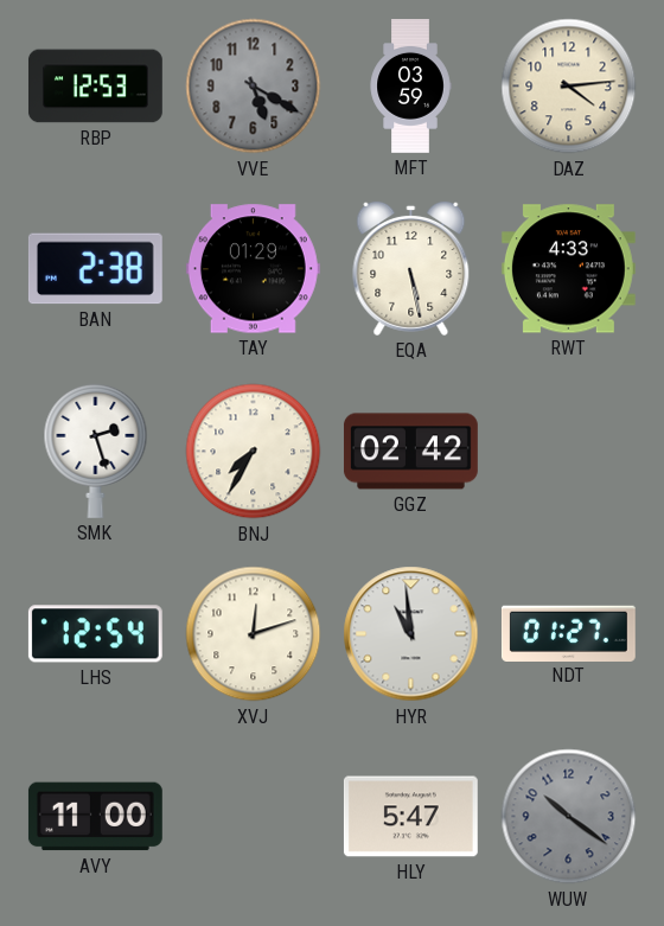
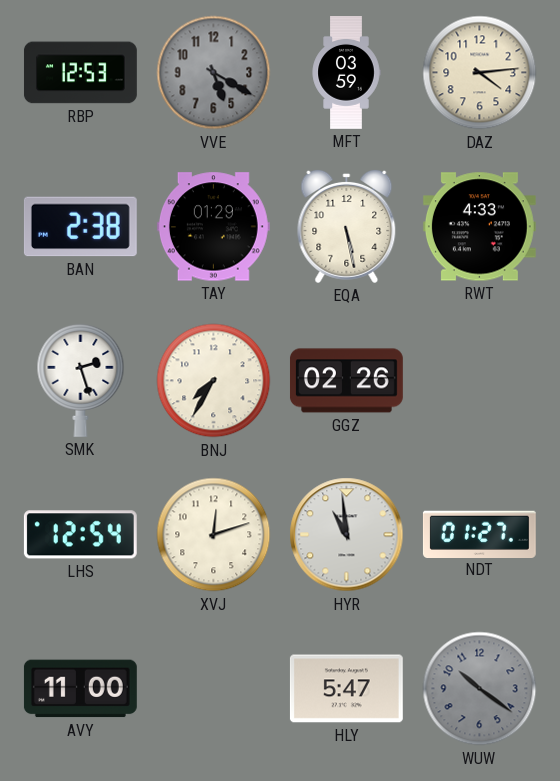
GGZ: 02:42 -> 02:26 (346, 381)
